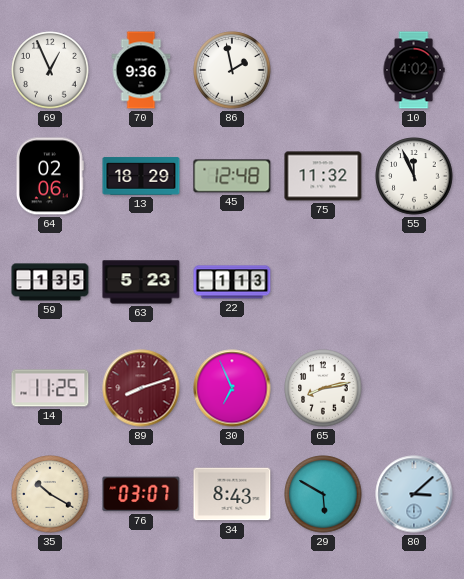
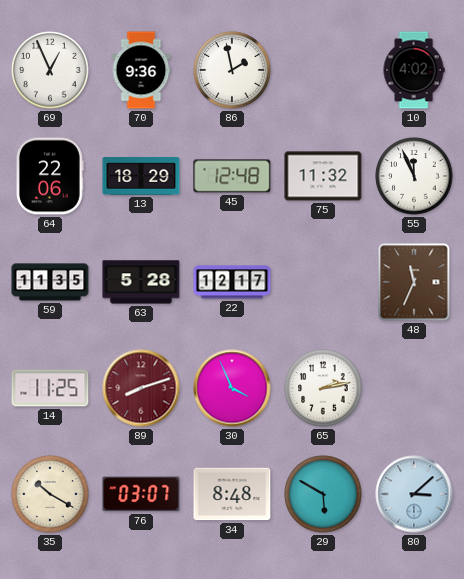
64: 02:06 -> 22:06 (50, 176)
59: 1:35 -> 11:35 (50, 282)
63: 5:23 -> 5:28 (141, 282)
22: 1:13 -> 12:17 (232, 282)
48: none -> 11:34 (414, 282)
30: 6:56 -> 3:56 (232, 388)
65: 8:13 -> 2:13 (323, 388)
34: 8:43 -> 8:48 (232, 494)
